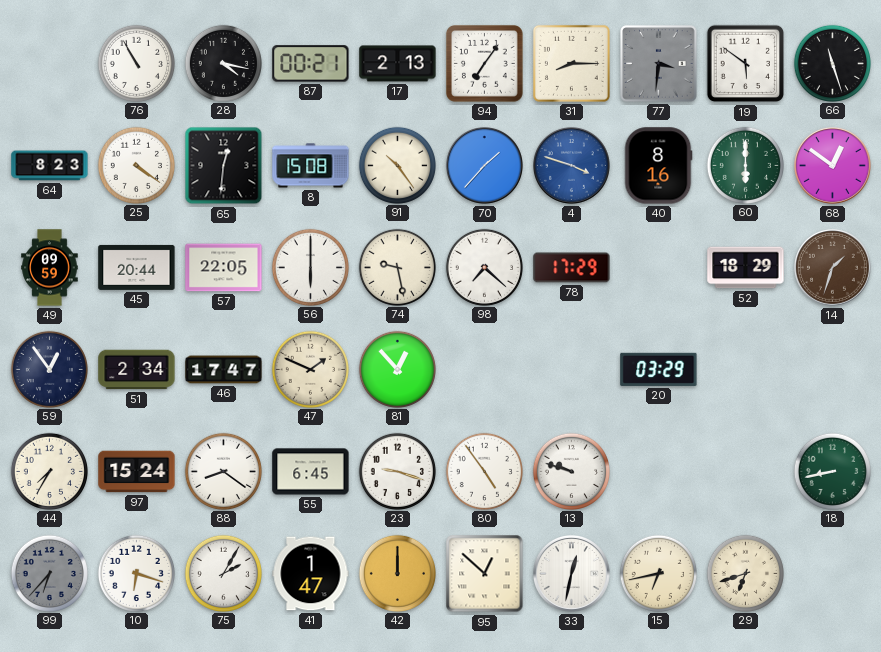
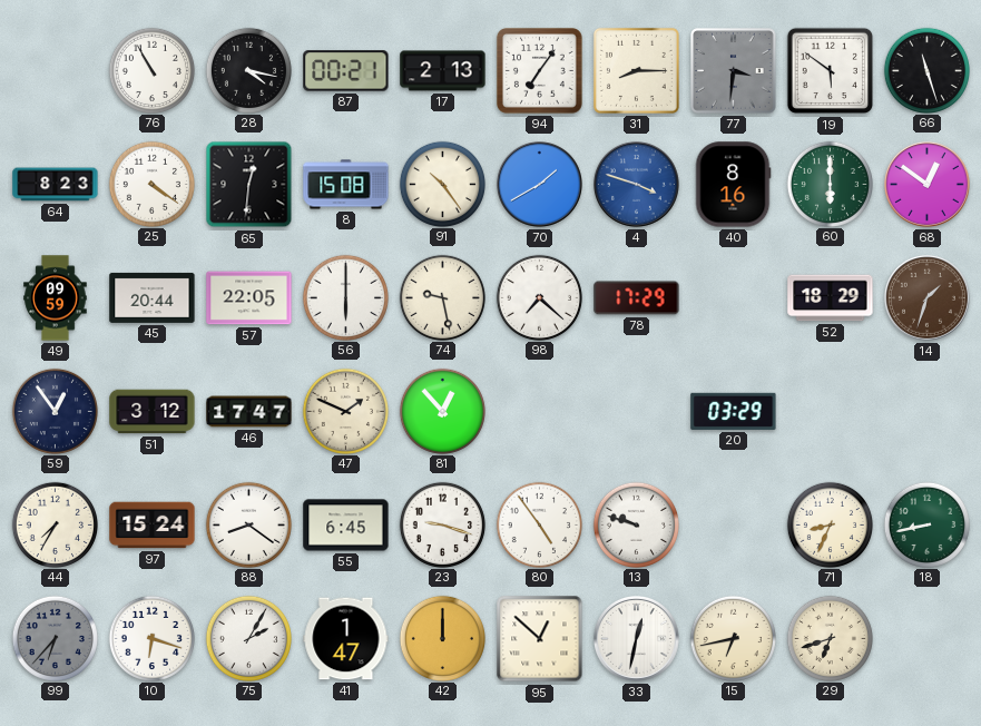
70: 1:37 -> 1:40 (540, 185)
51: 2:34 -> 3:12 (153, 412)
71: none -> 8:34 (830, 524)
